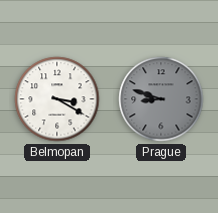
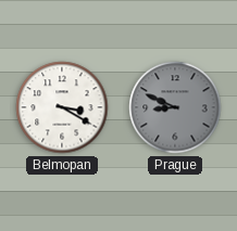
Prague: 8:48 -> 8:49 (175, 107)
